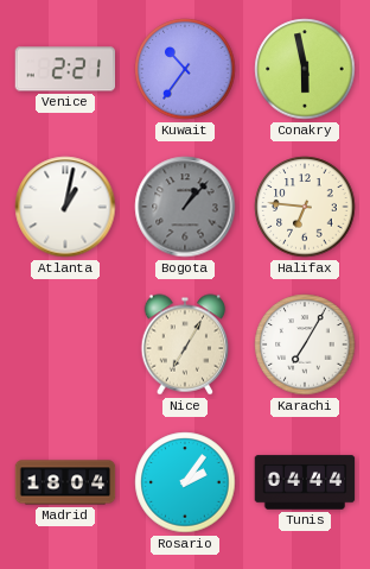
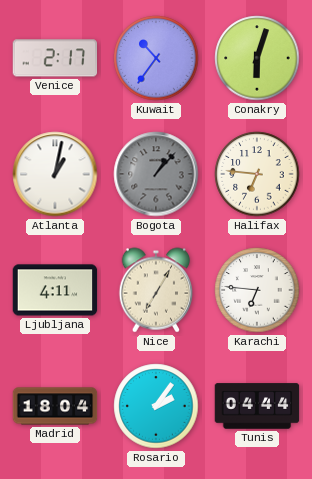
Venice: 2:21 -> 2:17 (55, 58)
Conakry: 5:58 -> 6:03 (257, 58)
Ljubljana: none -> 4:11 (55, 290)
Karachi: 7:05 -> 6:46 (257, 290)
